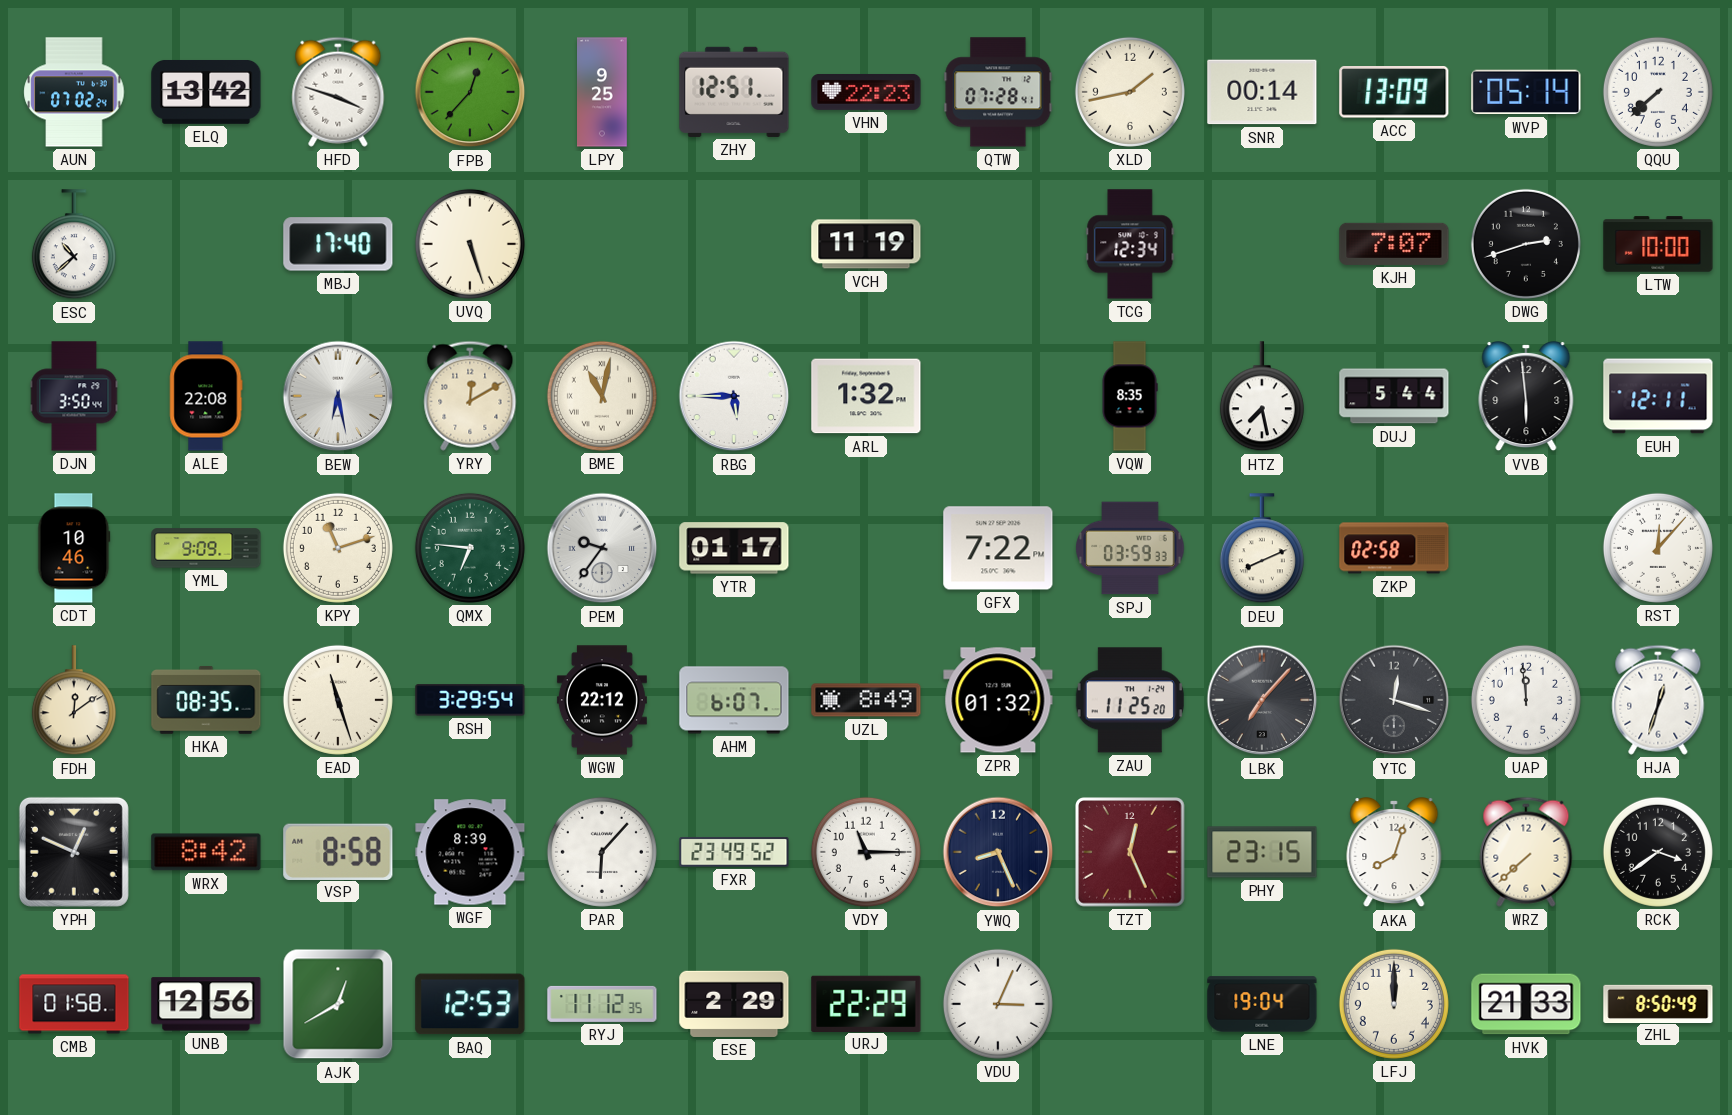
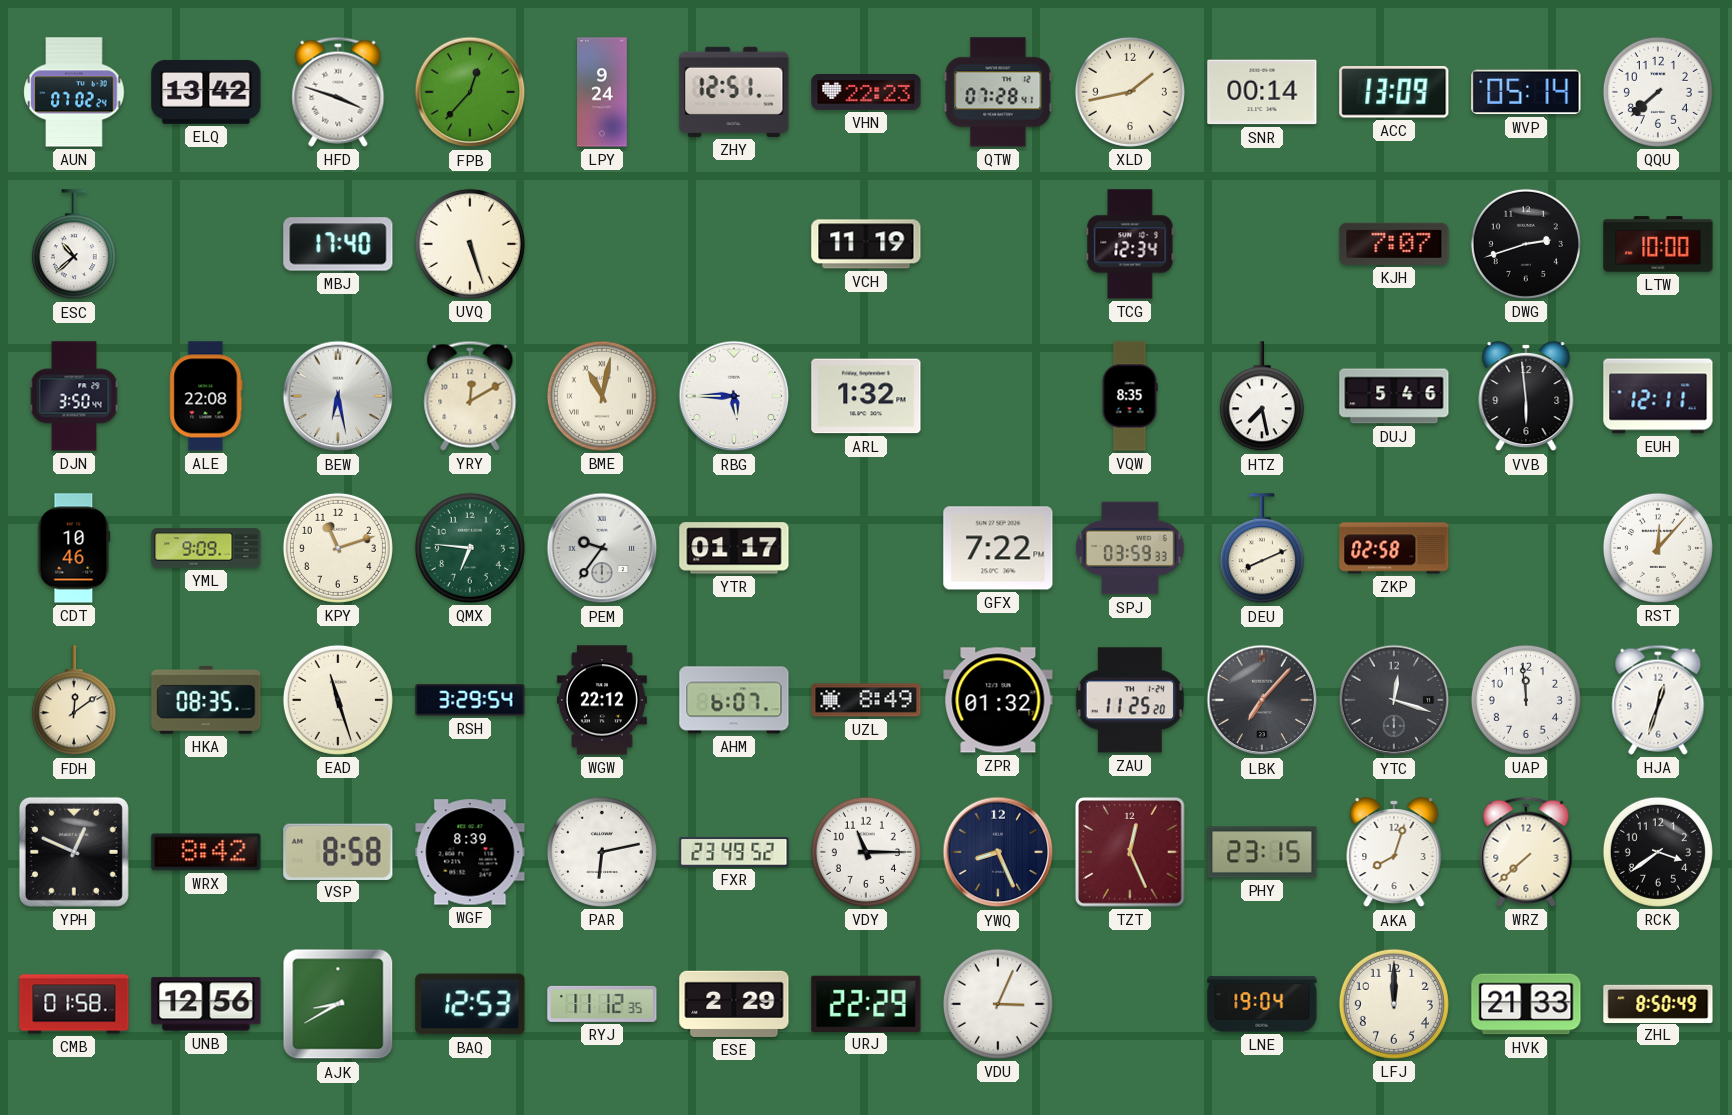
LPY: 9:25 -> 9:24 (602, 92)
DUJ: 5:44 -> 5:46 (1394, 396)
PAR: 6:07 -> 6:13 (602, 852)
AJK: 12:40 -> 8:40 (338, 1004)
